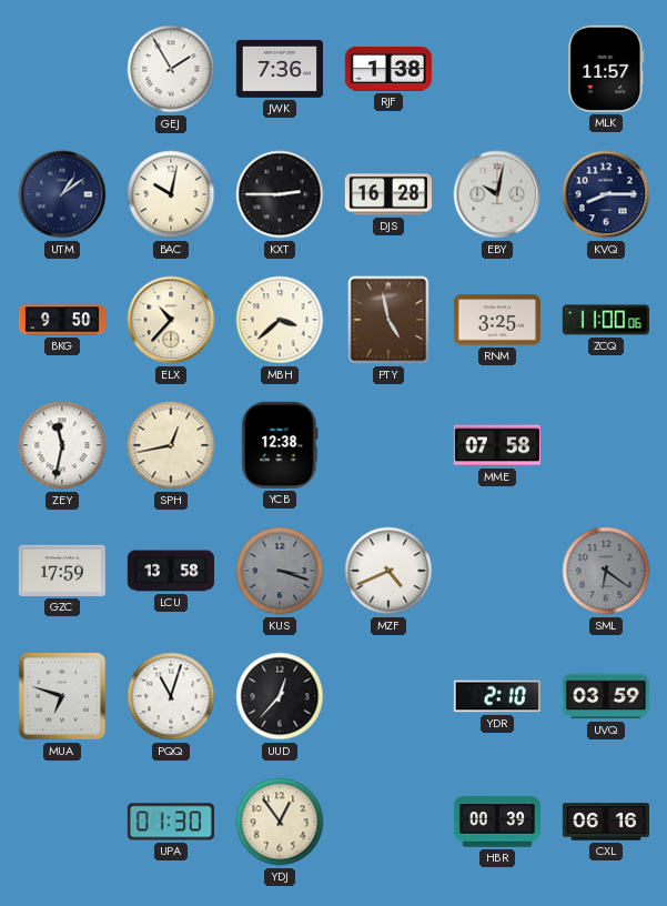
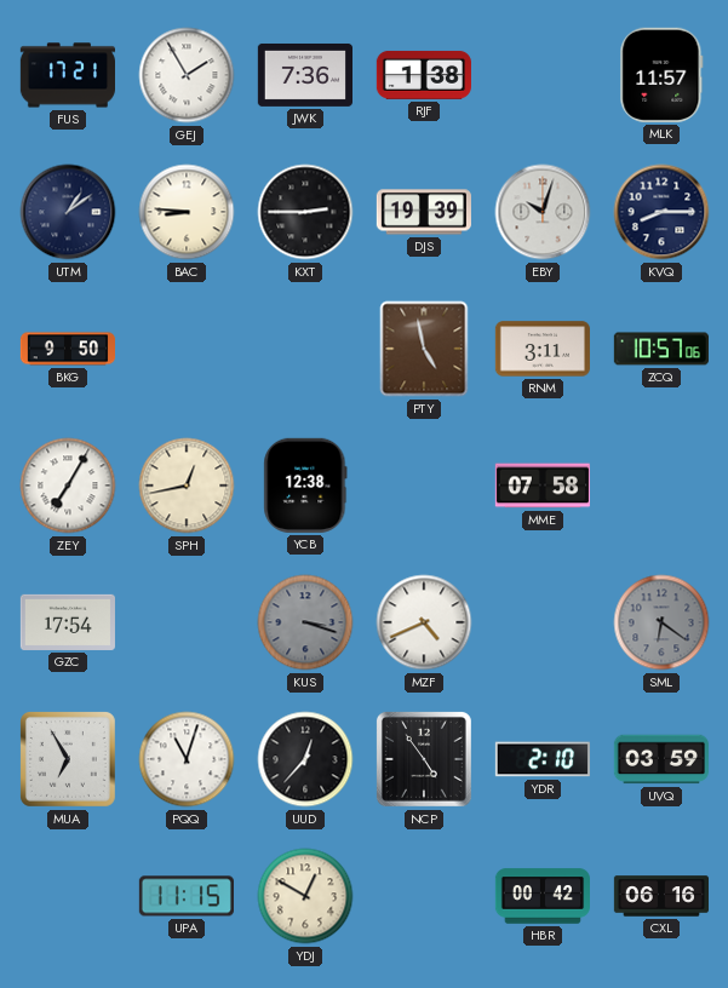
FUS: none -> 17:21 (67, 75)
BAC: 10:02 -> 8:46 (187, 212)
DJS: 16:28 -> 19:39 (423, 212)
EBY: 10:02 -> 10:03 (543, 212)
ELX: 10:37 -> none (171, 320)
MBH: 3:38 -> none (280, 320)
RNM: 3:25 -> 3:11 (543, 349)
ZCQ: 11:00 -> 10:57 (660, 349)
ZEY: 11:32 -> 7:05 (68, 486)
GZC: 17:59 -> 17:54 (68, 622)
LCU: 13:58 -> none (170, 571)
MUA: 6:48 -> 6:55 (68, 759)
NCP: none -> 4:54 (424, 759)
UPA: 01:30 -> 11:15 (187, 896)
YDJ: 12:54 -> 12:50 (305, 896)
HBR: 00:39 -> 00:42 (541, 896)
